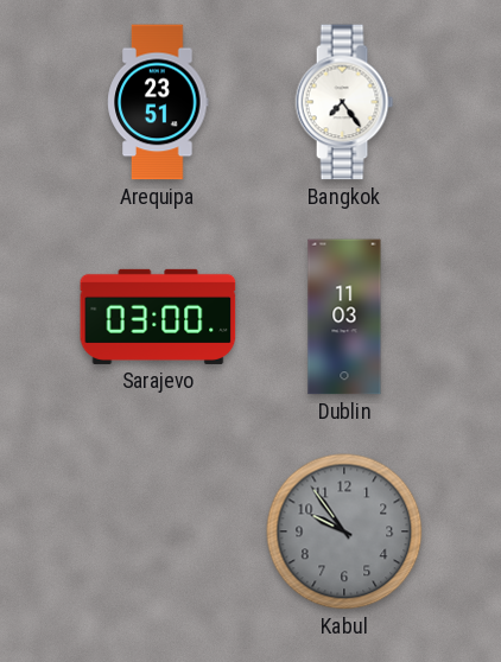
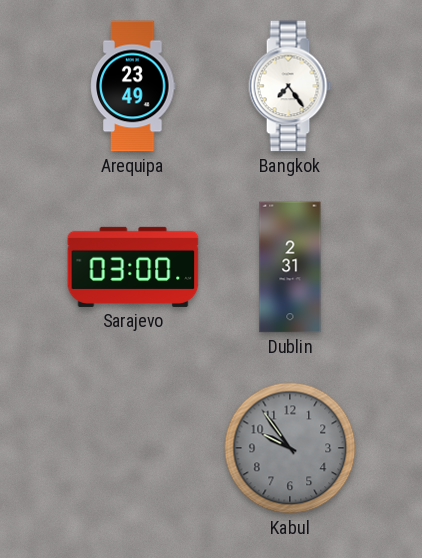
Arequipa: 23:51 -> 23:49 (133, 86)
Dublin: 11:03 -> 2:31 (290, 267)
